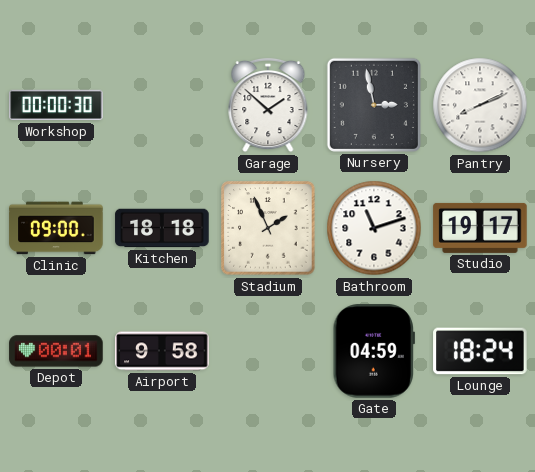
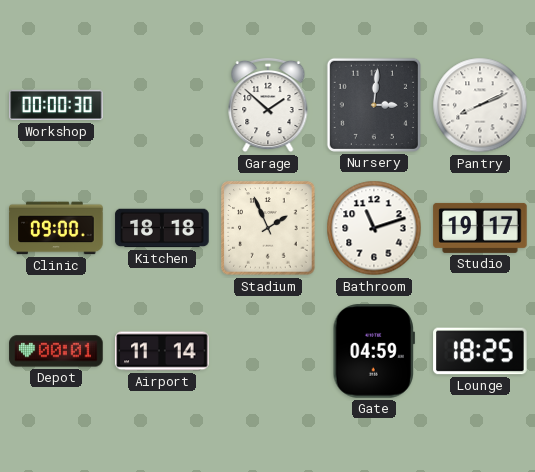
Nursery: 2:58 -> 3:01 (374, 105)
Airport: 9:58 -> 11:14 (162, 351)
Lounge: 18:24 -> 18:25 (480, 351)
